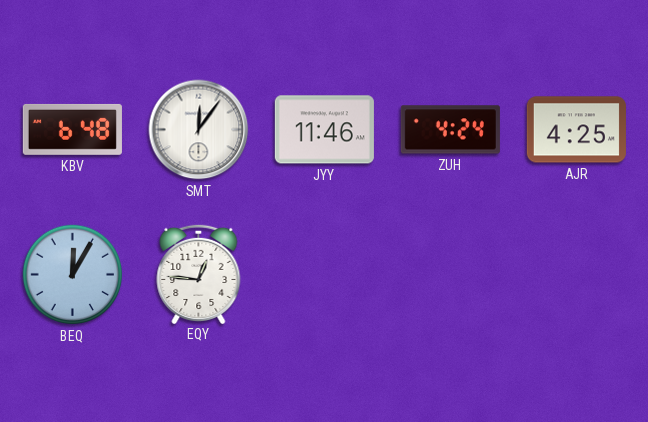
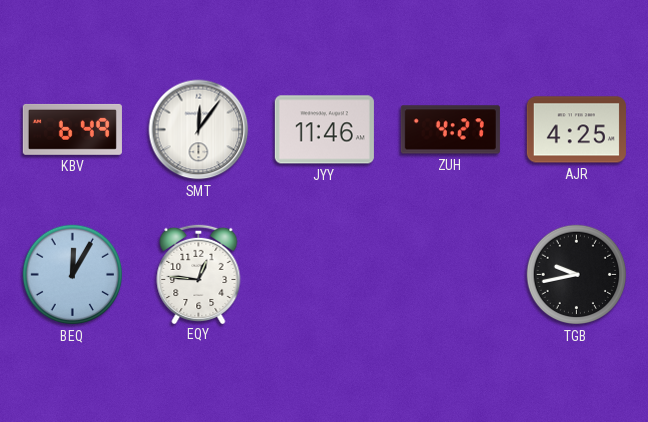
KBV: 6:48 -> 6:49 (72, 129)
ZUH: 4:24 -> 4:27 (450, 130)
TGB: none -> 9:43 (577, 275)
